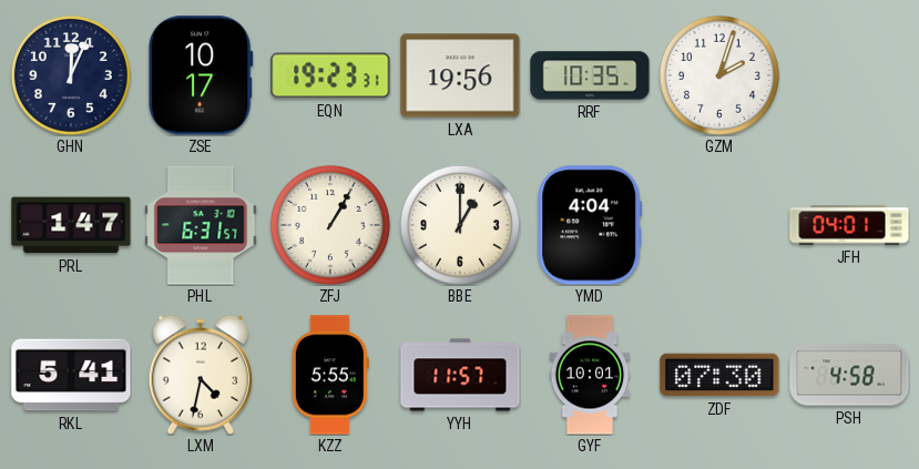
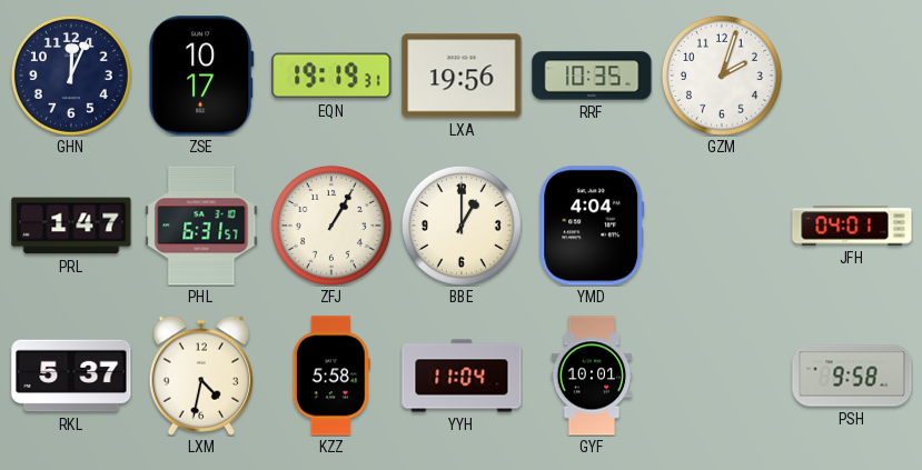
EQN: 19:23 -> 19:19 (331, 76)
RKL: 5:41 -> 5:37 (71, 376)
KZZ: 5:55 -> 5:58 (331, 376)
YYH: 11:57 -> 11:04 (462, 376)
ZDF: 07:30 -> none (719, 375)
PSH: 4:58 -> 9:58 (852, 376)
